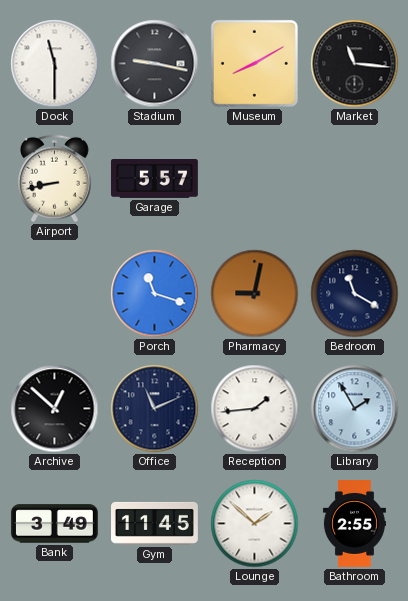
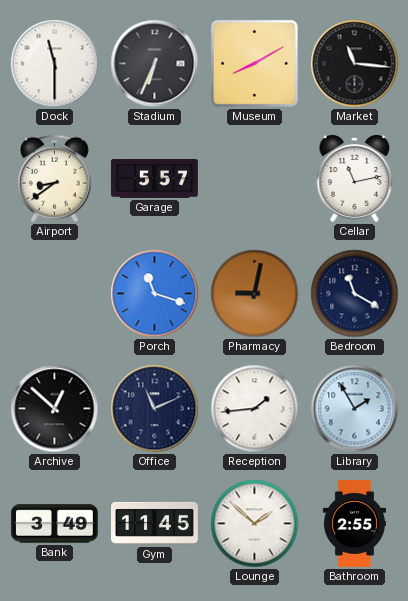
Stadium: 9:17 -> 6:34 (155, 64)
Airport: 8:43 -> 8:39 (55, 179)
Cellar: none -> 11:13 (355, 178)
